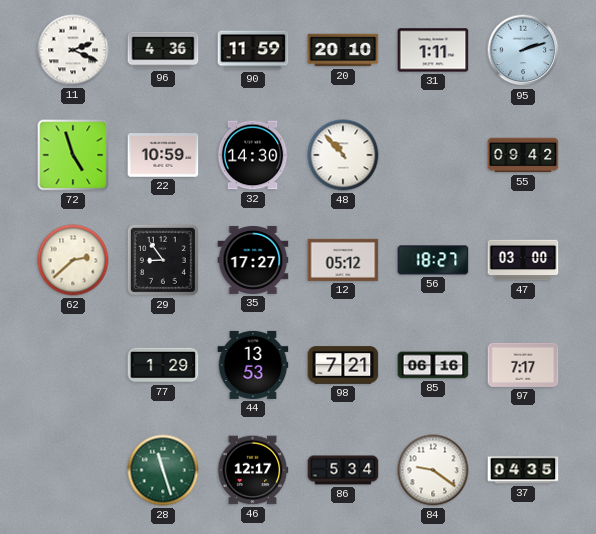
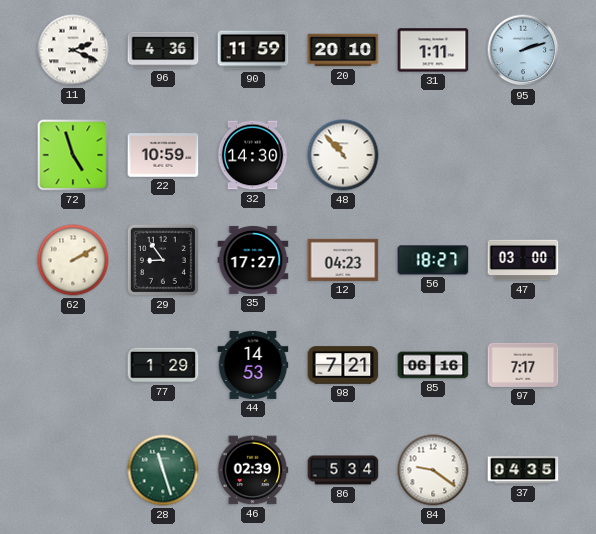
55: 09:42 -> none (523, 155)
62: 2:38 -> 2:10 (73, 260)
12: 05:12 -> 04:23 (343, 260)
44: 13:53 -> 14:53 (253, 365)
46: 12:17 -> 02:39 (253, 470)
